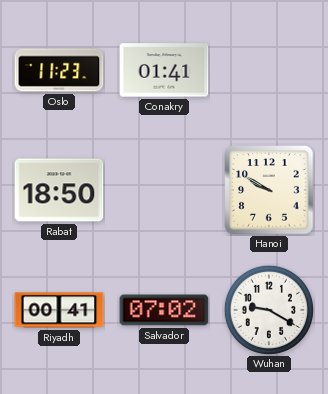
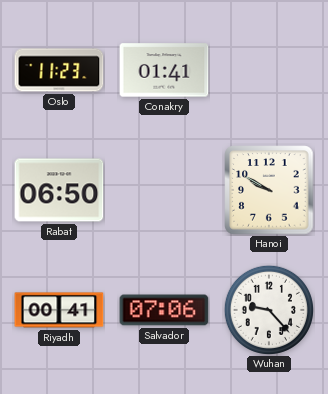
Rabat: 18:50 -> 06:50 (59, 190)
Salvador: 07:02 -> 07:06 (164, 310)
Wuhan: 9:20 -> 9:23 (269, 310)
